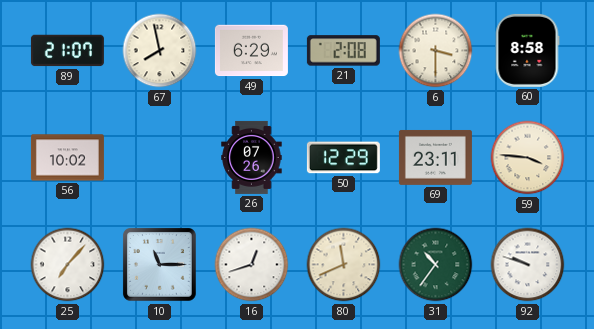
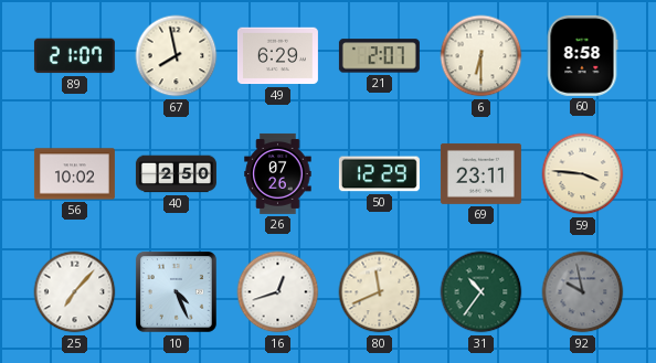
21: 2:08 -> 2:07 (379, 56)
6: 3:30 -> 6:30 (482, 56)
40: none -> 2:50 (176, 174)
10: 11:15 -> 4:26 (176, 291)
92: 9:48 -> 9:58 (583, 292)
92 dial: white -> grey (583, 292)
